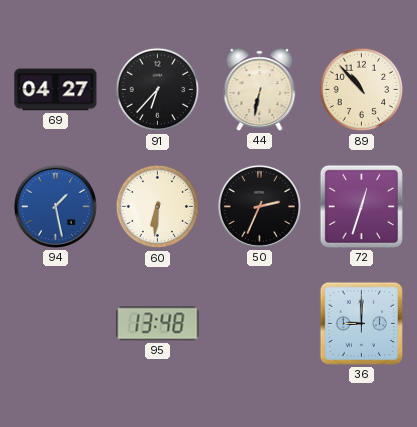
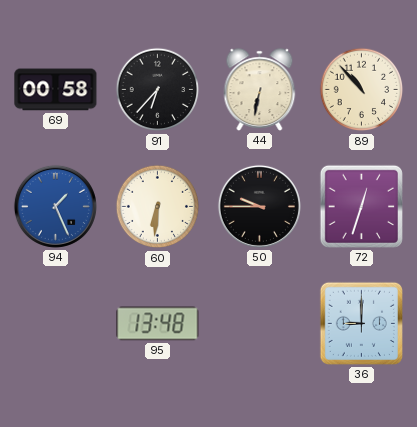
69: 04:27 -> 00:58 (56, 90)
94: 1:28 -> 1:26 (55, 206)
50: 2:34 -> 9:45 (259, 206)
